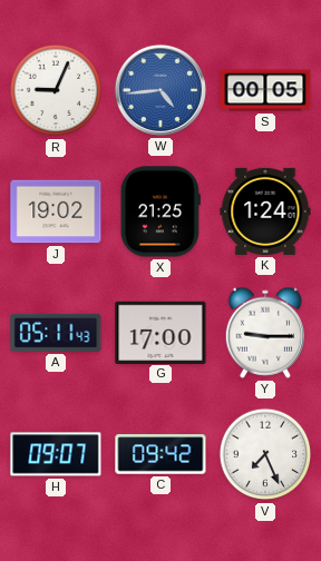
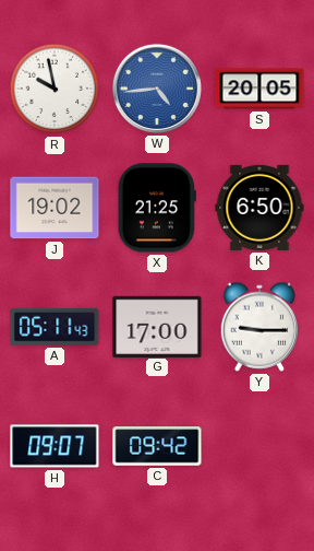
R: 9:04 -> 9:58 (55, 89)
S: 00:05 -> 20:05 (259, 89)
K: 1:24 -> 6:50 (259, 208)
V: 7:26 -> none (265, 454)
